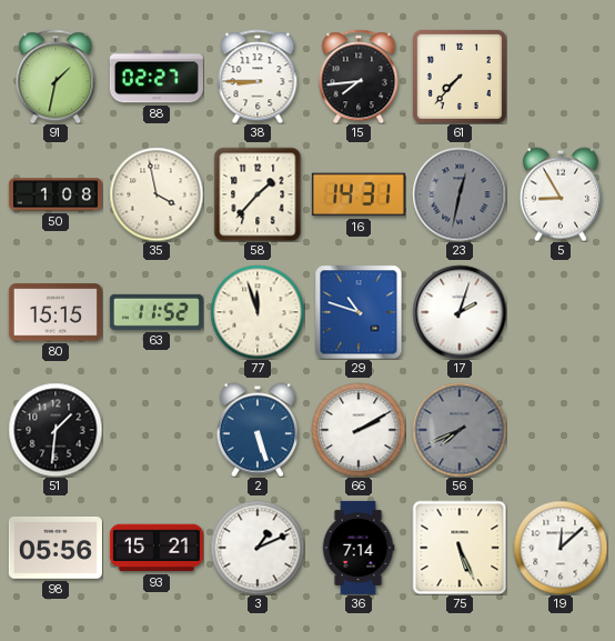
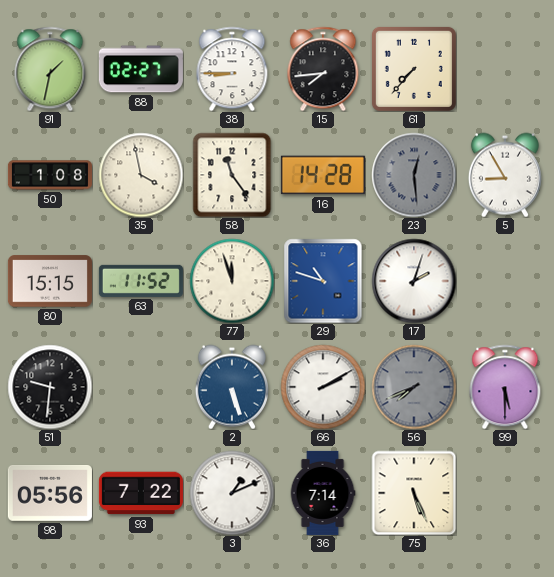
58: 1:37 -> 11:24 (232, 175)
16: 14:31 -> 14:28 (323, 175)
23: 12:32 -> 12:29 (414, 175)
51: 1:31 -> 9:31 (50, 387)
99: none -> 5:30 (505, 387)
93: 15:21 -> 7:22 (141, 493)
19: 12:08 -> none (561, 548)
